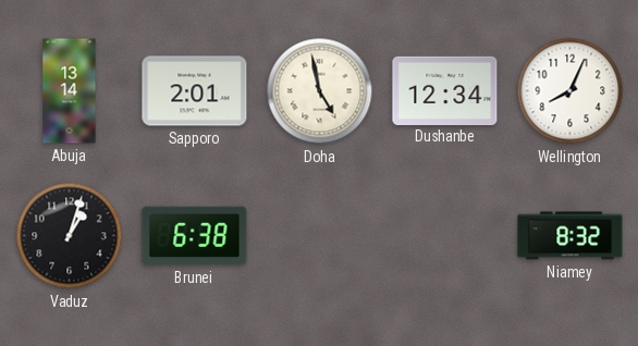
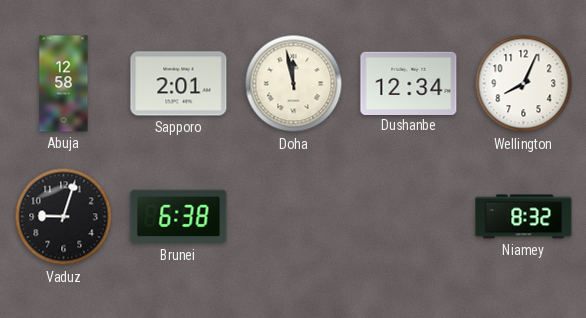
Abuja: 13:14 -> 12:58 (64, 84)
Doha: 4:58 -> 11:58 (294, 84)
Vaduz: 1:03 -> 9:03 (64, 217)
